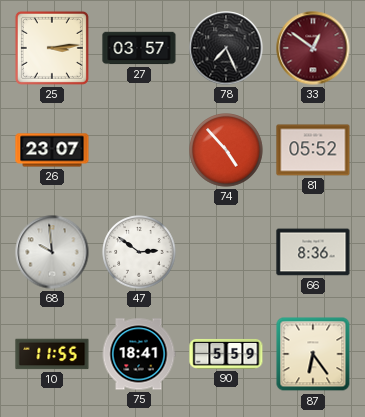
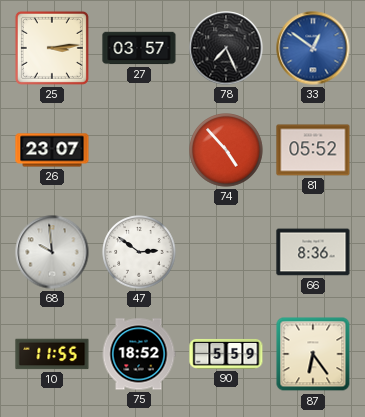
33 dial: burgundy -> blue (313, 48)
75: 18:41 -> 18:52 (139, 354)
